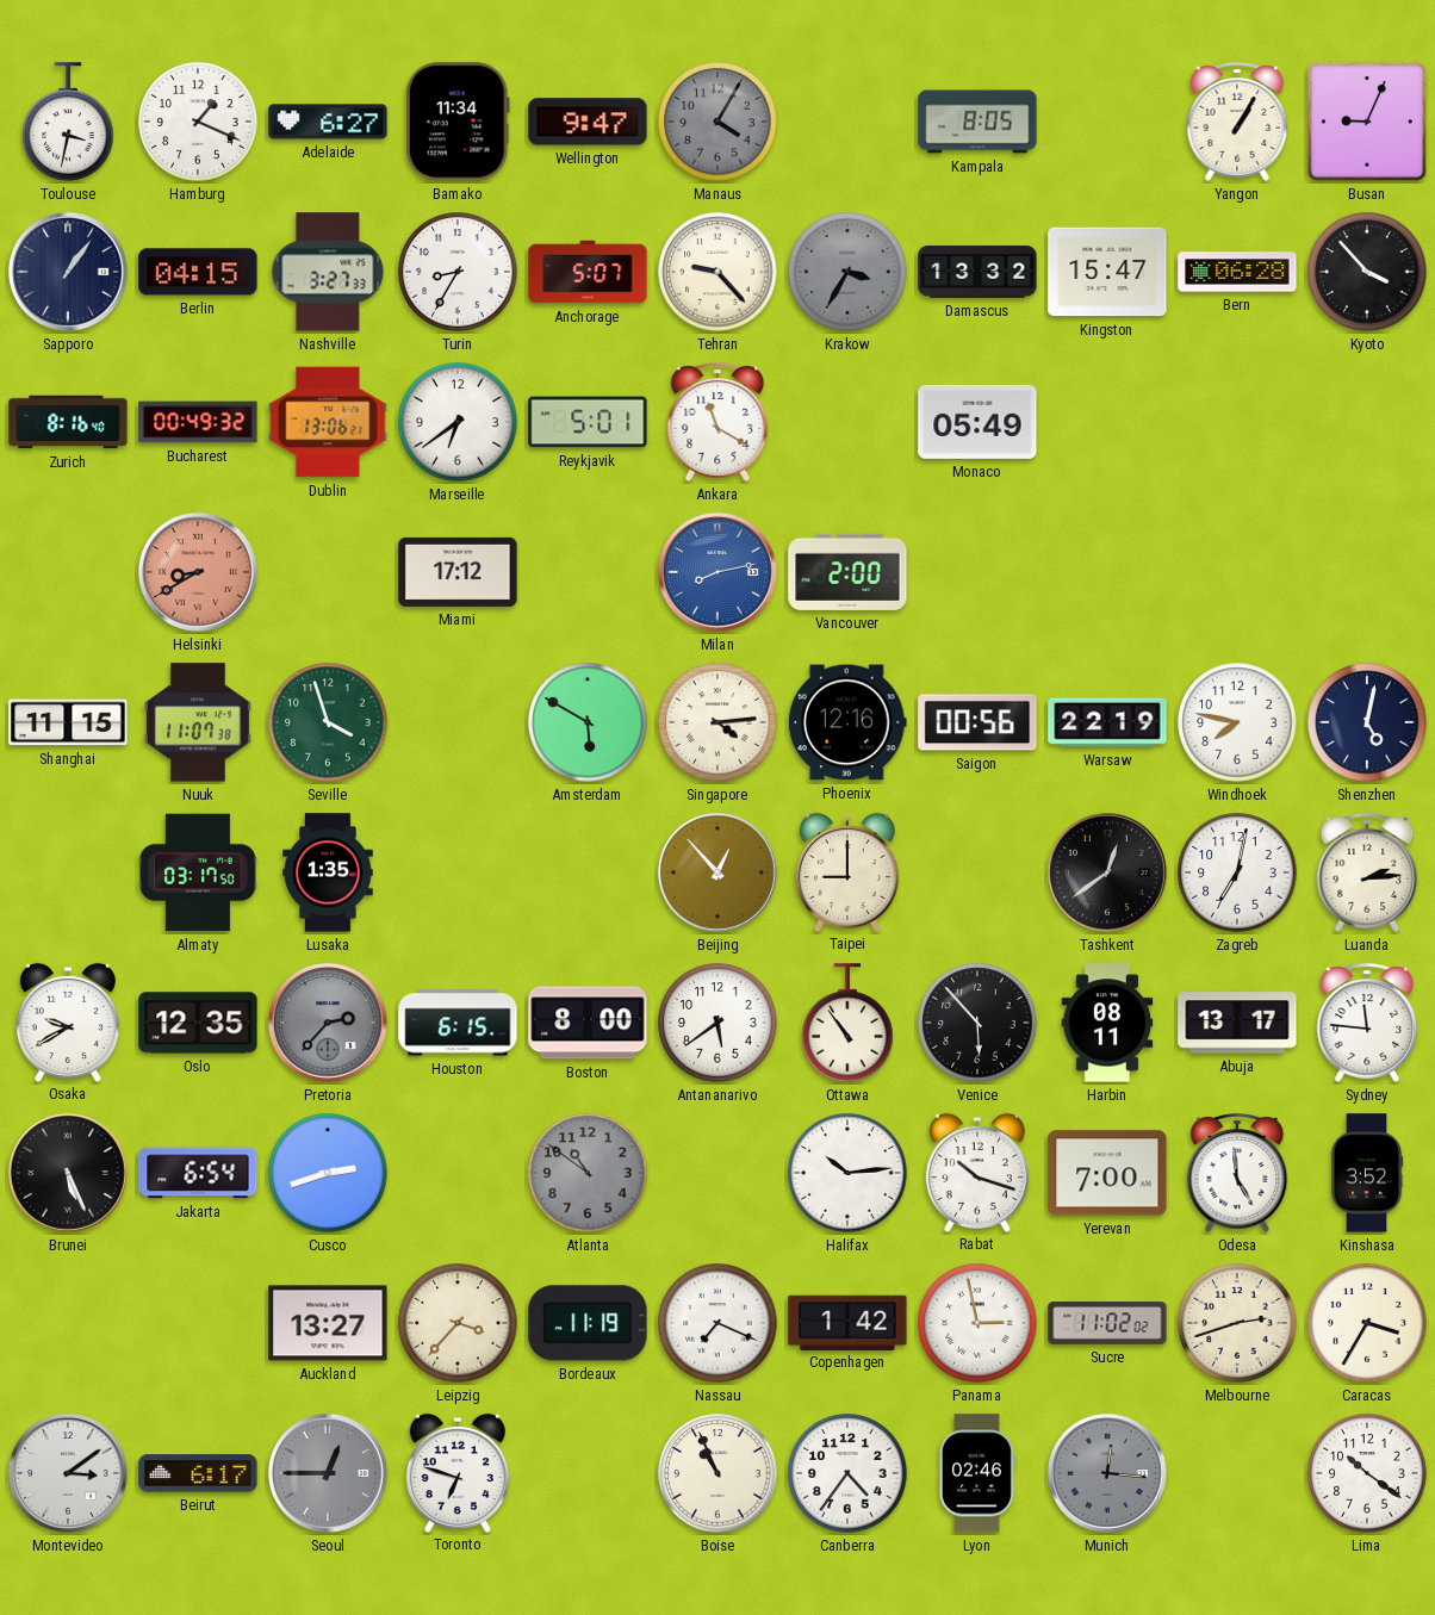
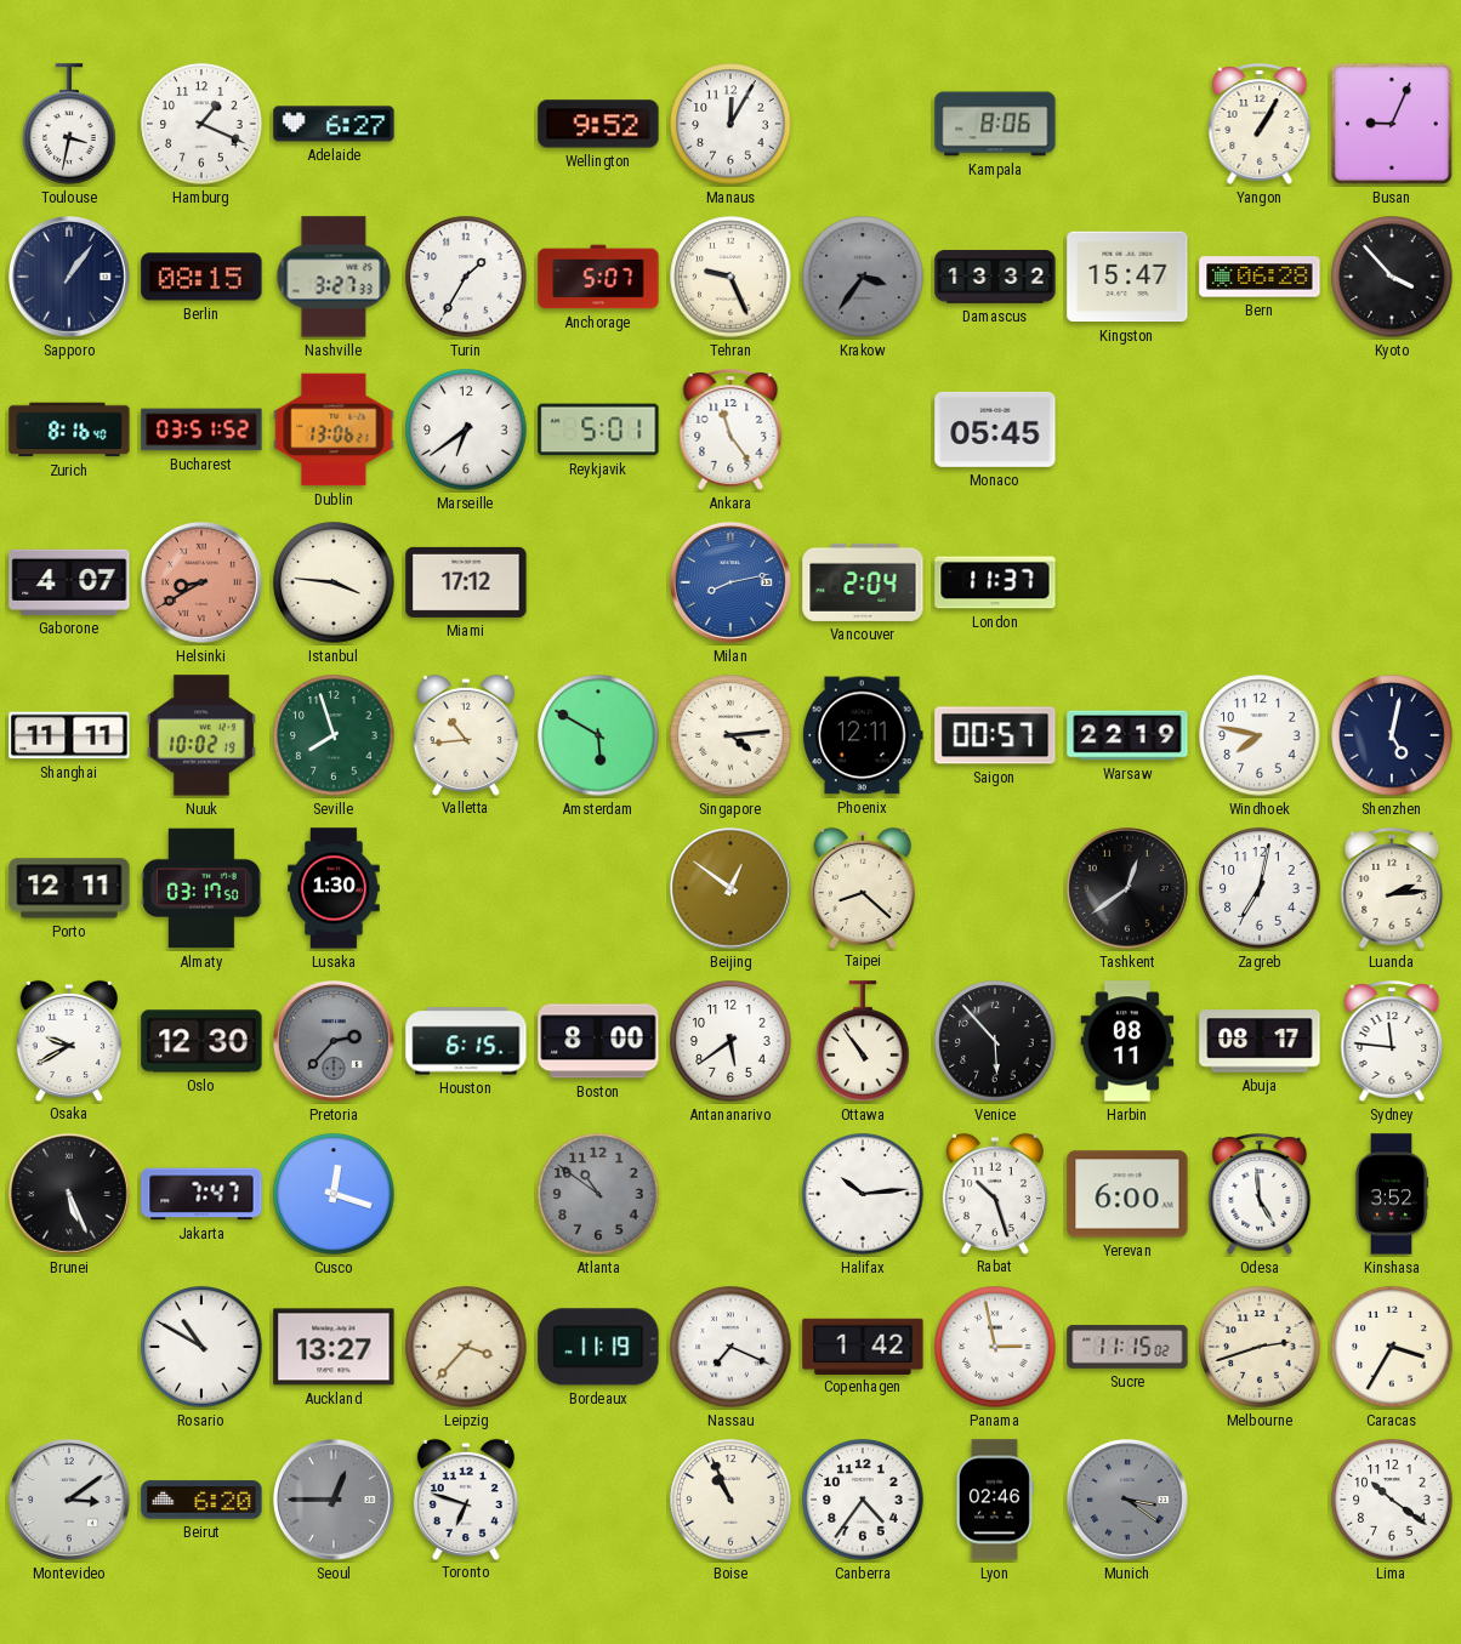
Bamako: 11:34 -> none (458, 122)
Wellington: 9:47 -> 9:52 (598, 124)
Manaus: 4:05 -> 12:05 (730, 124)
Manaus dial: grey -> white (730, 124)
Kampala: 8:05 -> 8:06 (995, 124)
Berlin: 04:15 -> 08:15 (201, 277)
Turin: 8:35 -> 1:35 (466, 277)
Tehran: 9:23 -> 9:26 (730, 277)
Krakow: 3:35 -> 3:36 (863, 277)
Bucharest: 00:49 -> 03:51 (201, 430)
Ankara: 11:20 -> 11:24 (730, 430)
Monaco: 05:49 -> 05:45 (995, 430)
Gaborone: none -> 4:07 (69, 582)
Istanbul: none -> 3:46 (334, 582)
Vancouver: 2:00 -> 2:04 (863, 582)
London: none -> 11:37 (995, 582)
Shanghai: 11:15 -> 11:11 (69, 735)
Nuuk: 11:07 -> 10:02 (201, 735)
Seville: 3:57 -> 7:57 (334, 735)
Valletta: none -> 10:44 (466, 734)
Phoenix: 12:16 -> 12:11 (863, 735)
Saigon: 00:56 -> 00:57 (995, 735)
Porto: none -> 12:11 (69, 888)
Lusaka: 1:35 -> 1:30 (334, 888)
Beijing: 12:53 -> 12:51 (732, 889)
Taipei: 9:00 -> 8:22 (863, 887)
Oslo: 12:35 -> 12:30 (201, 1041)
Abuja: 13:17 -> 08:17 (1260, 1041)
Jakarta: 6:54 -> 7:47 (201, 1194)
Cusco: 2:42 -> 12:18 (334, 1194)
Rabat: 10:18 -> 10:27 (995, 1193)
Yerevan: 7:00 -> 6:00 (1127, 1194)
Rosario: none -> 10:50 (201, 1347)
Sucre: 11:02 -> 11:15 (1127, 1347)
Beirut: 6:17 -> 6:20 (201, 1500)
Munich: 12:16 -> 3:21 (1129, 1501)
